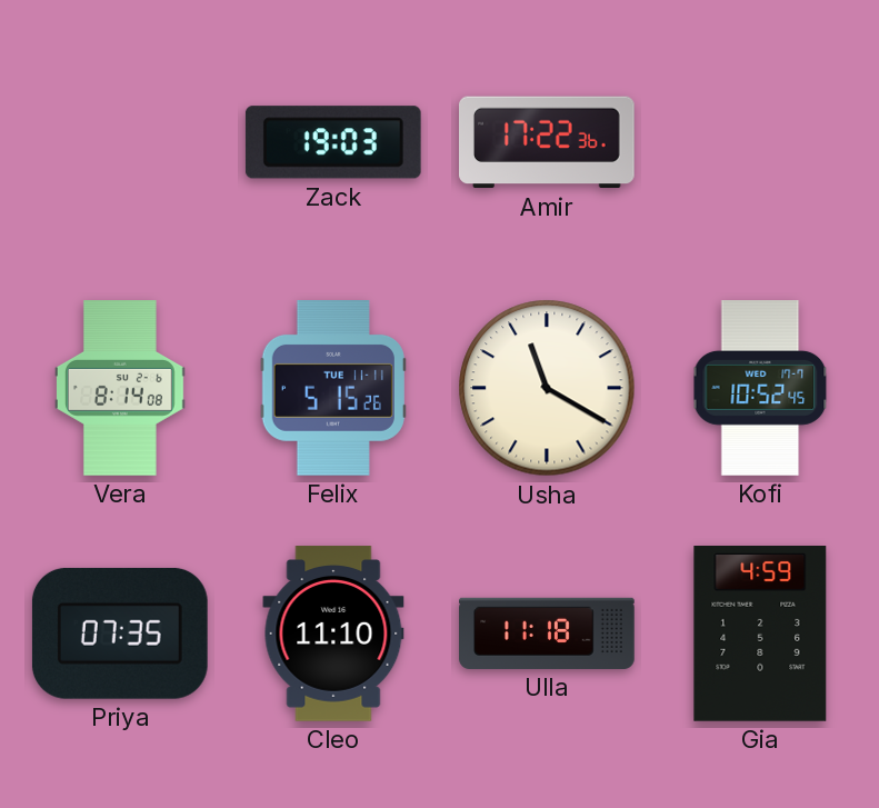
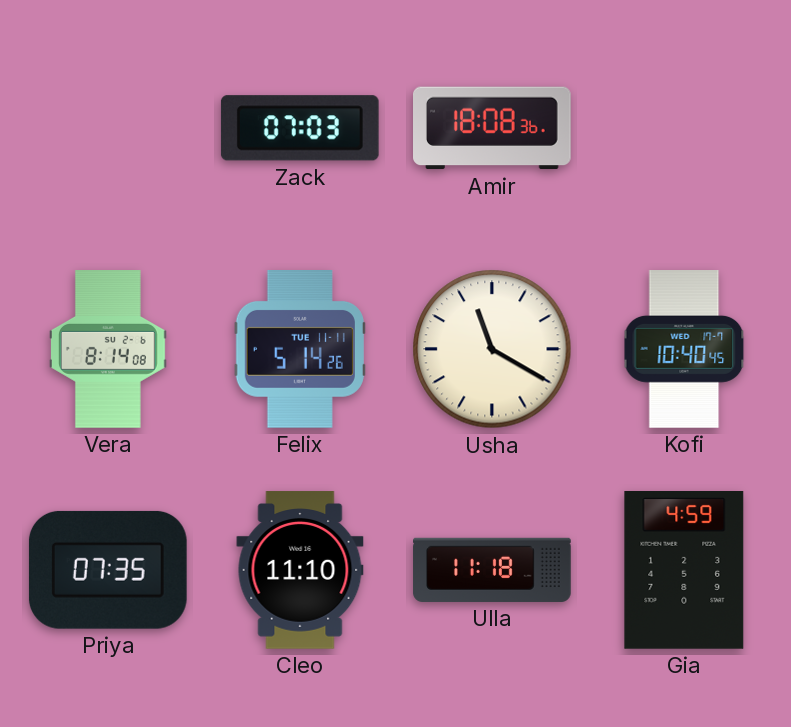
Zack: 19:03 -> 07:03 (300, 128)
Amir: 17:22 -> 18:08 (493, 128)
Felix: 5:15 -> 5:14 (300, 350)
Kofi: 10:52 -> 10:40 (684, 349)
